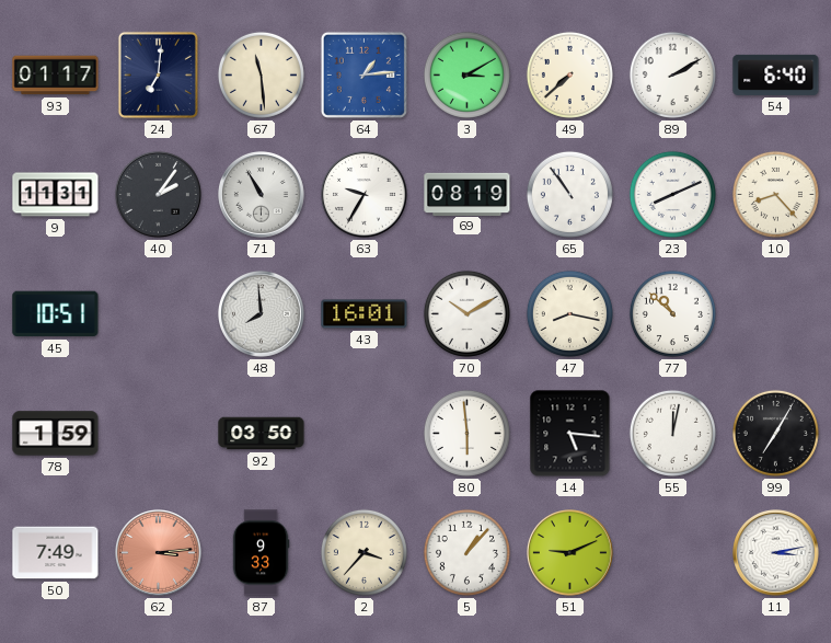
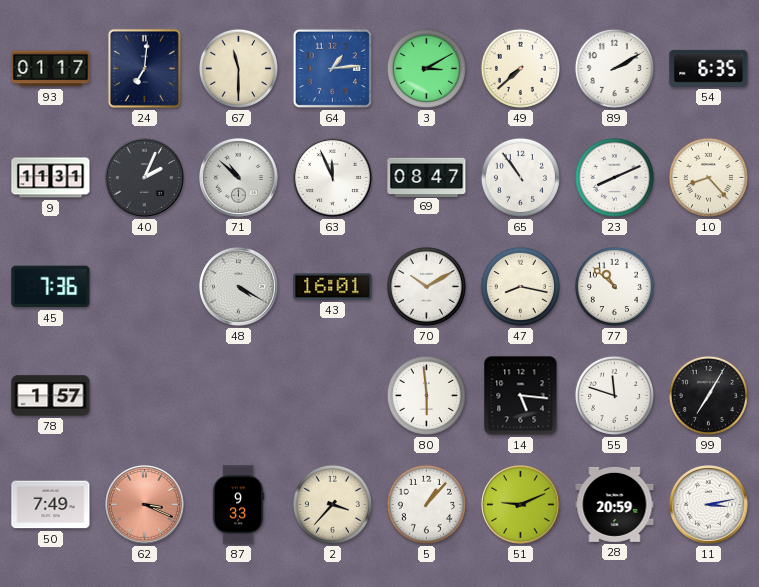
67: 11:29 -> 11:30 (238, 68)
54: 6:40 -> 6:35 (709, 68)
40: 2:06 -> 2:04 (145, 178)
71: 10:55 -> 10:52 (239, 178)
63: 9:35 -> 11:56 (333, 178)
69: 08:19 -> 08:47 (427, 177)
45: 10:51 -> 7:36 (51, 287)
48: 7:59 -> 4:20 (239, 287)
78: 1:59 -> 1:57 (51, 396)
92: 03:50 -> none (262, 434)
55: 12:02 -> 11:48 (614, 395)
62: 3:14 -> 3:19 (145, 505)
28: none -> 20:59 (615, 504)
